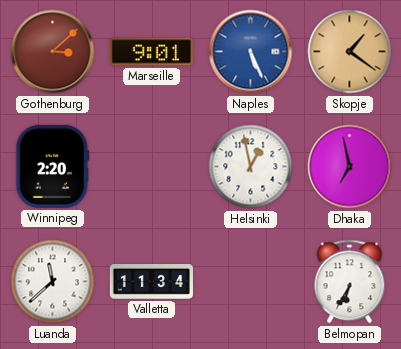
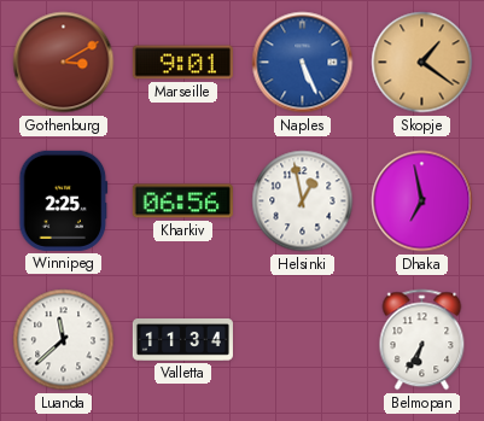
Gothenburg: 3:08 -> 3:10 (64, 63)
Winnipeg: 2:20 -> 2:25 (64, 200)
Kharkiv: none -> 06:56 (182, 201)
